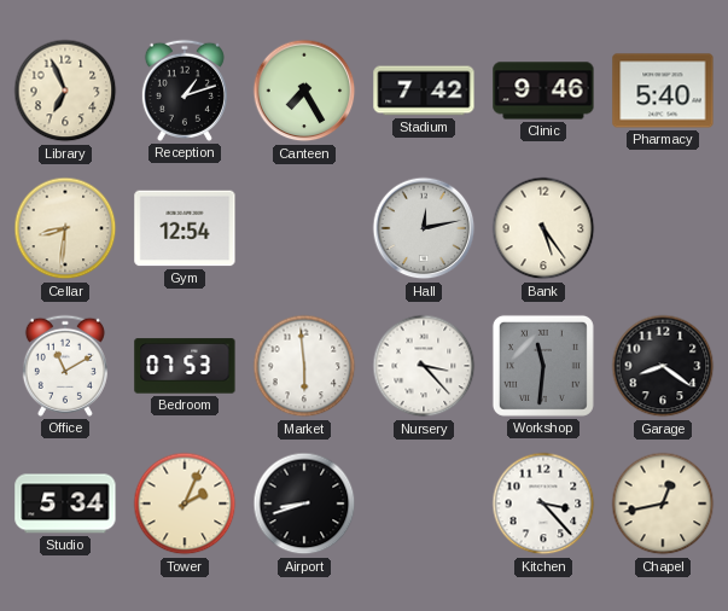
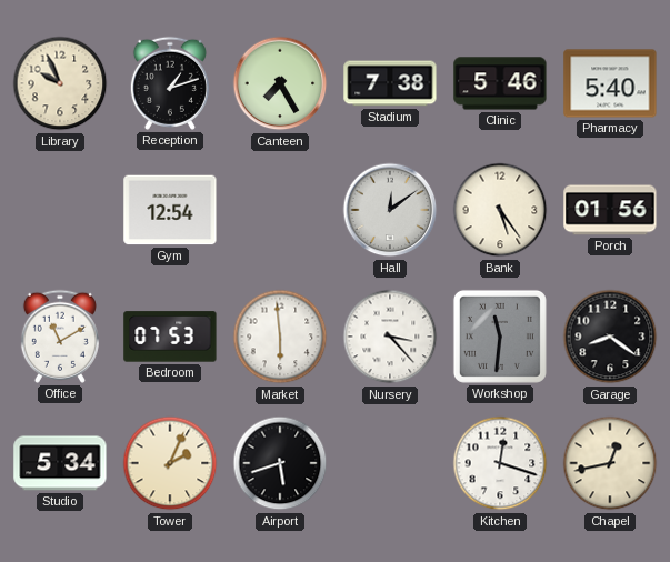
Library: 6:56 -> 9:56 (60, 83)
Stadium: 7:42 -> 7:38 (390, 83)
Clinic: 9:46 -> 5:46 (500, 83)
Cellar: 8:31 -> none (65, 228)
Hall: 12:13 -> 12:09 (390, 210)
Porch: none -> 01:56 (610, 210)
Airport: 8:42 -> 5:42 (280, 463)
Kitchen: 3:23 -> 12:18 (500, 463)
